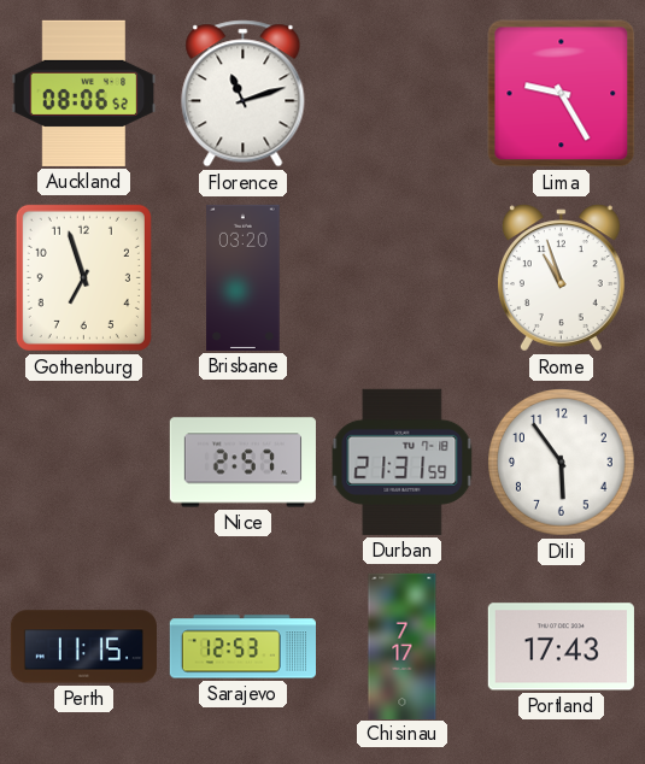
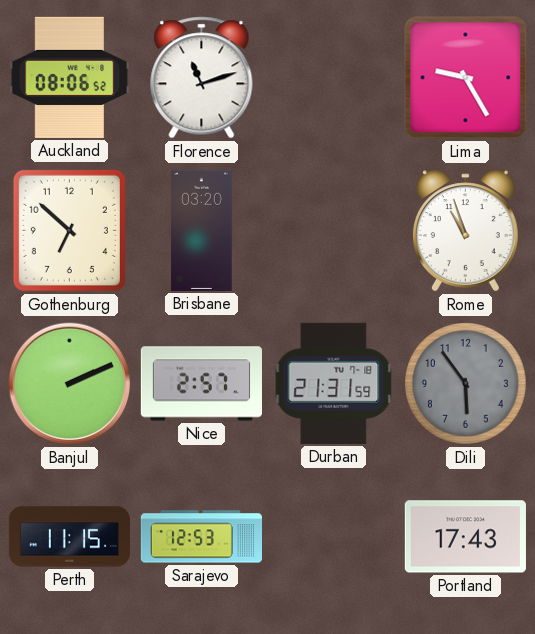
Gothenburg: 6:57 -> 6:52 (69, 230)
Banjul: none -> 2:11 (70, 384)
Dili dial: white -> grey (466, 384)
Chisinau: 7:17 -> none (403, 646)
